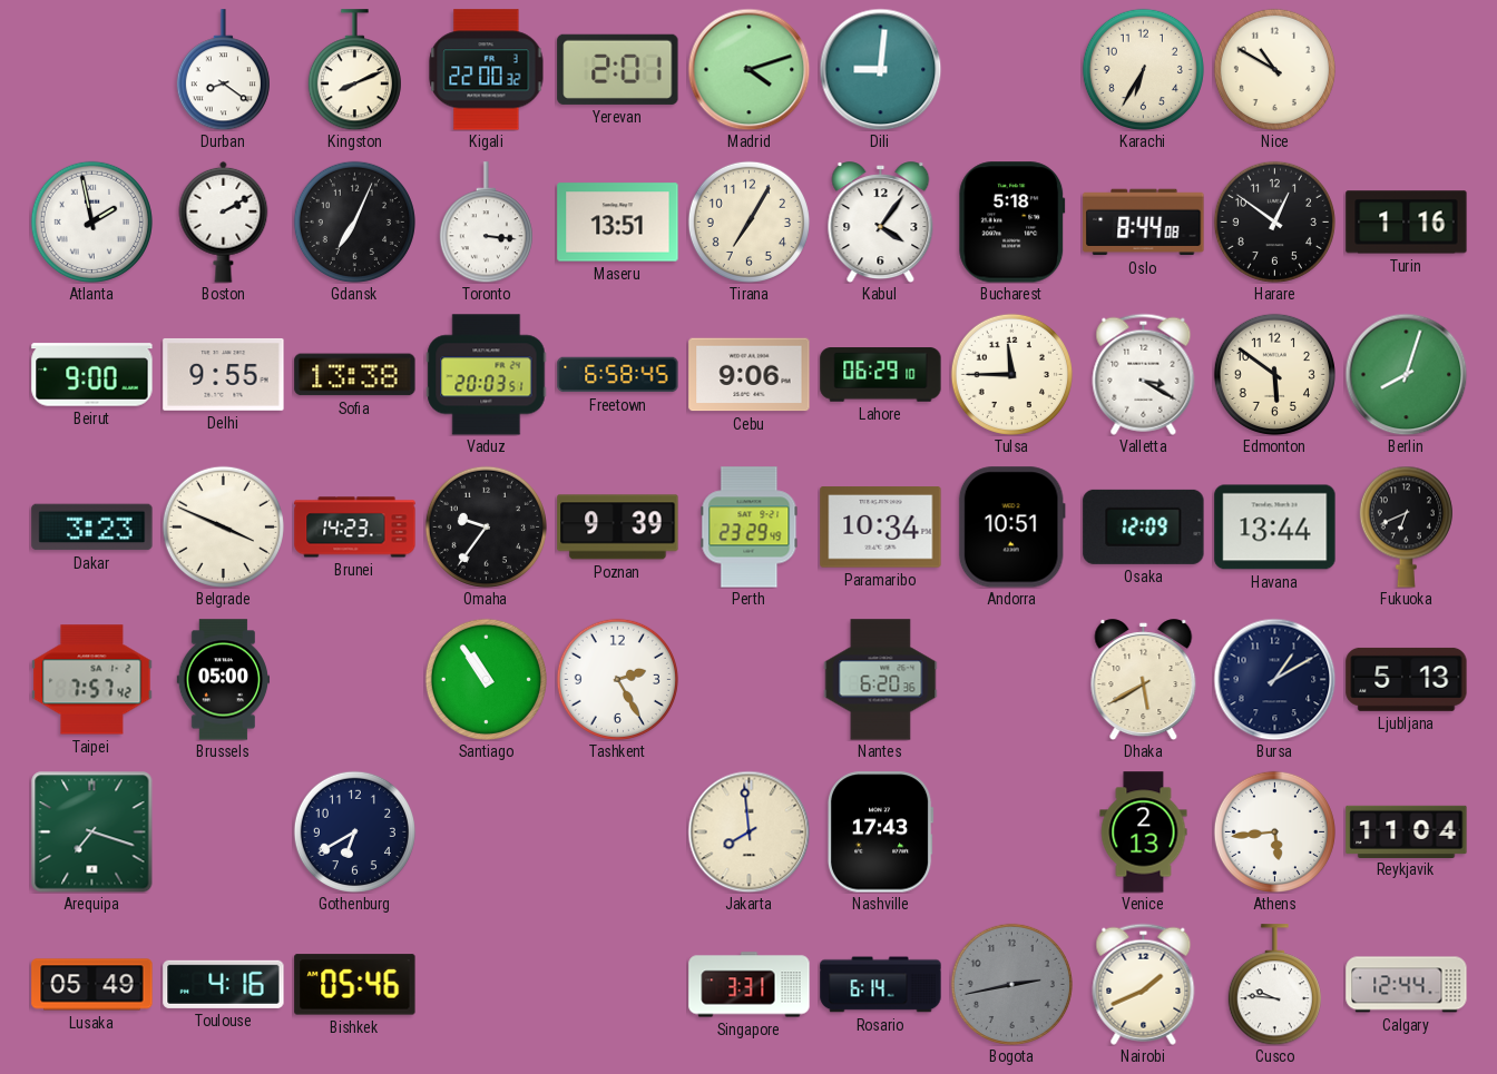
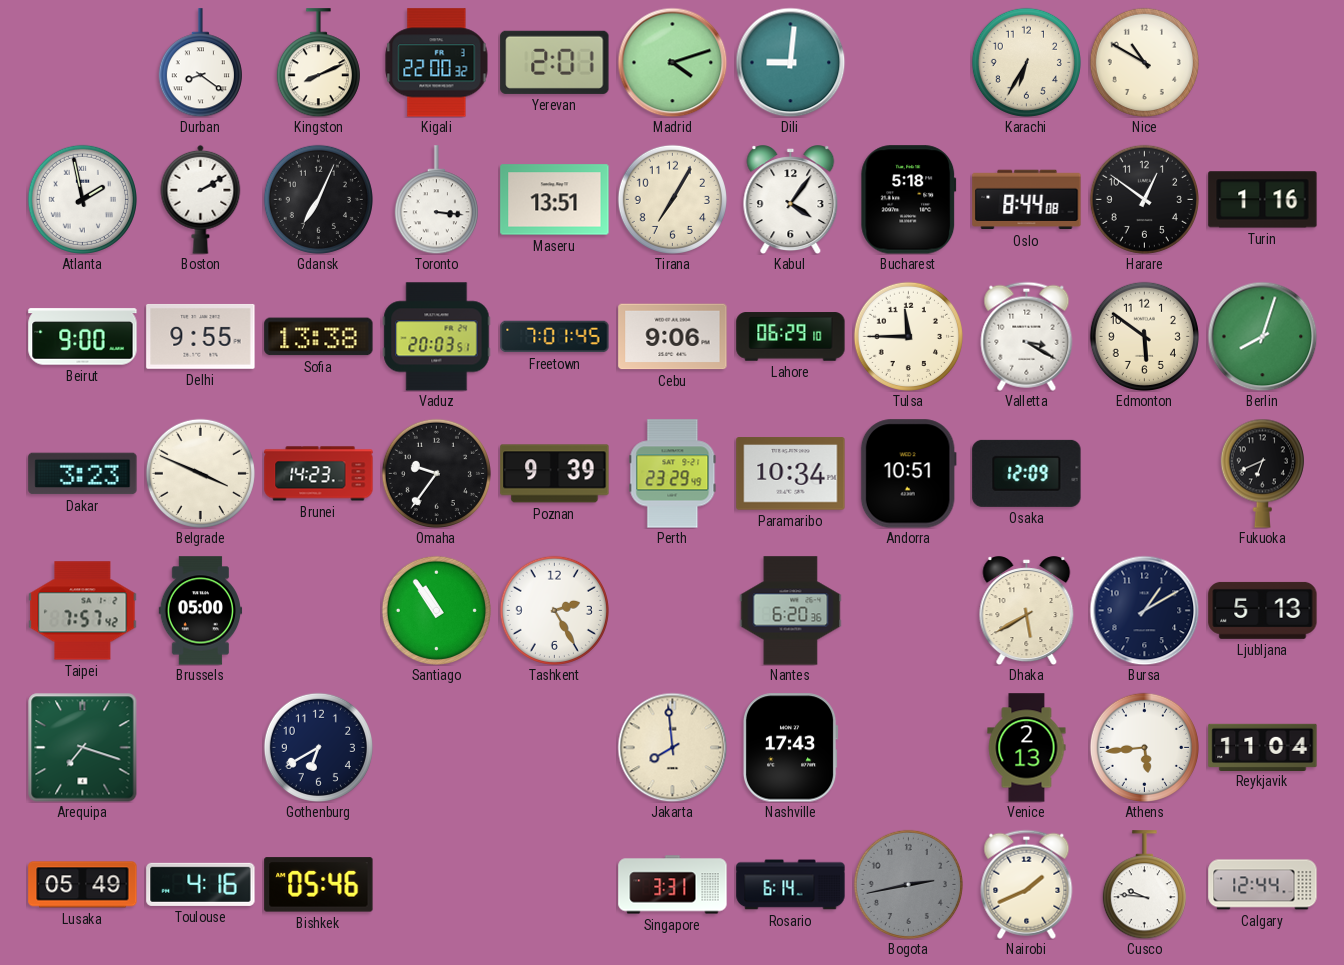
Freetown: 6:58 -> 7:01 (555, 337)
Havana: 13:44 -> none (1275, 528)
